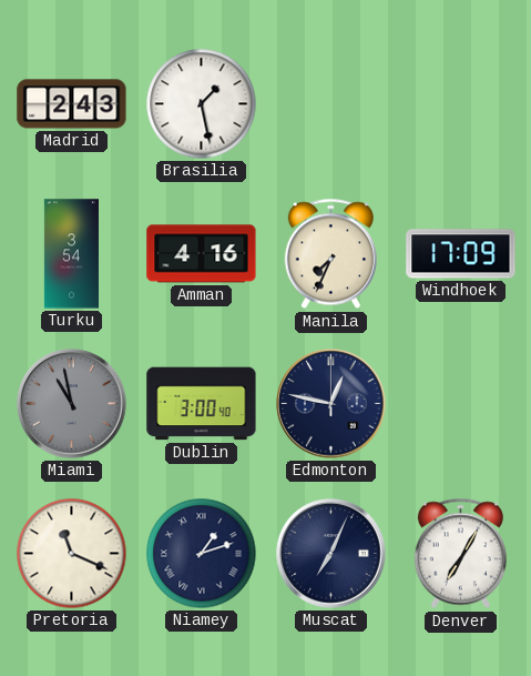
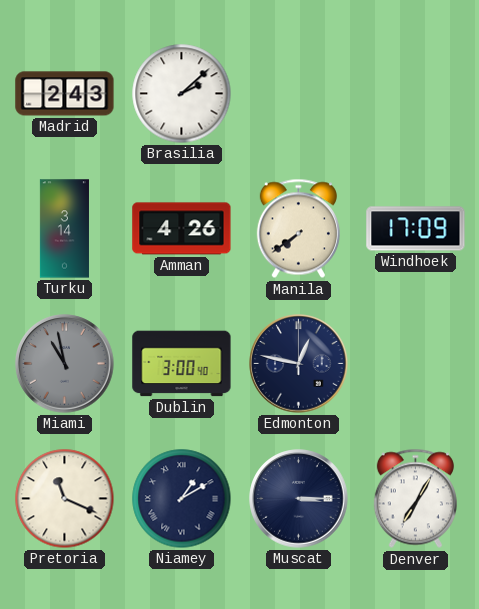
Brasilia: 1:28 -> 2:08 (182, 94)
Turku: 3:54 -> 3:14 (64, 229)
Amman: 4:16 -> 4:26 (182, 229)
Manila: 7:34 -> 7:39 (298, 229)
Niamey: 1:12 -> 1:10 (182, 499)
Muscat: 7:04 -> 3:15 (299, 499)
